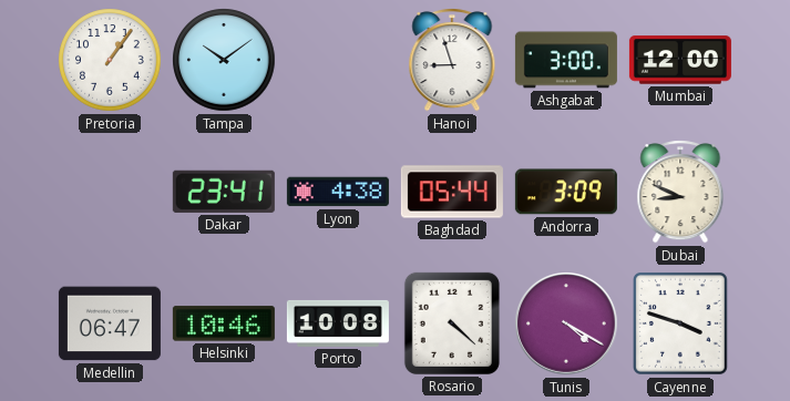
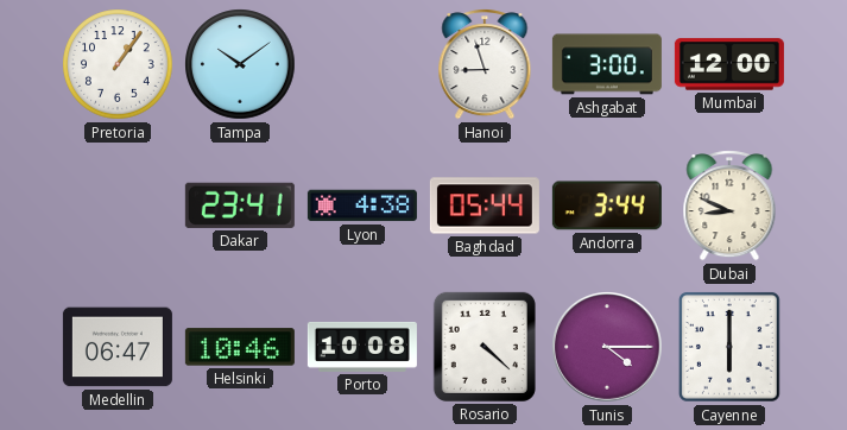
Andorra: 3:09 -> 3:44 (607, 205)
Tunis: 4:20 -> 4:15 (608, 348)
Cayenne: 3:48 -> 6:00 (729, 347)
